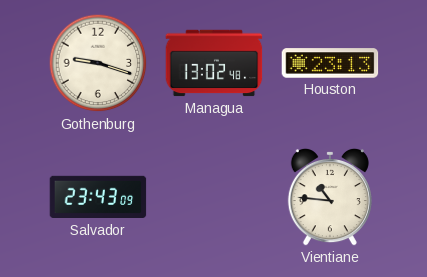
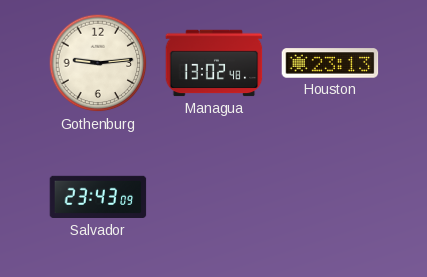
Gothenburg: 9:18 -> 9:14 (98, 63)
Vientiane: 10:46 -> none (330, 197)
